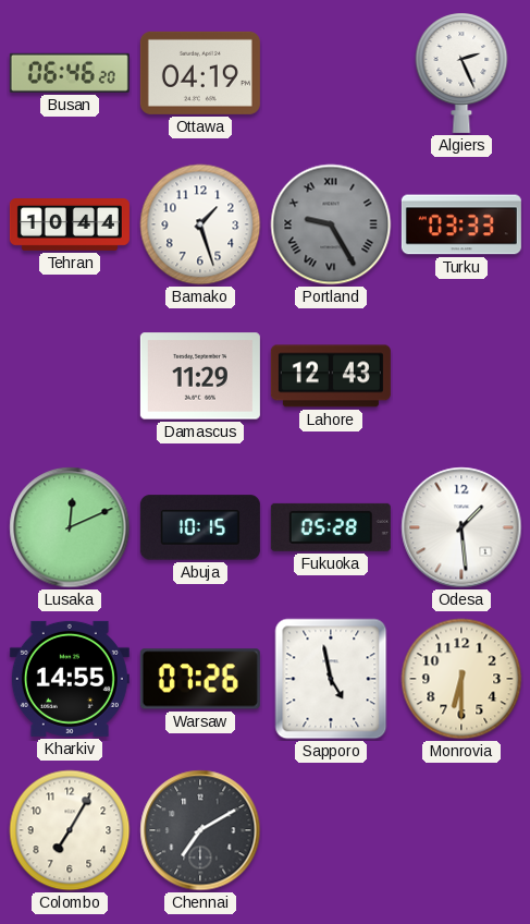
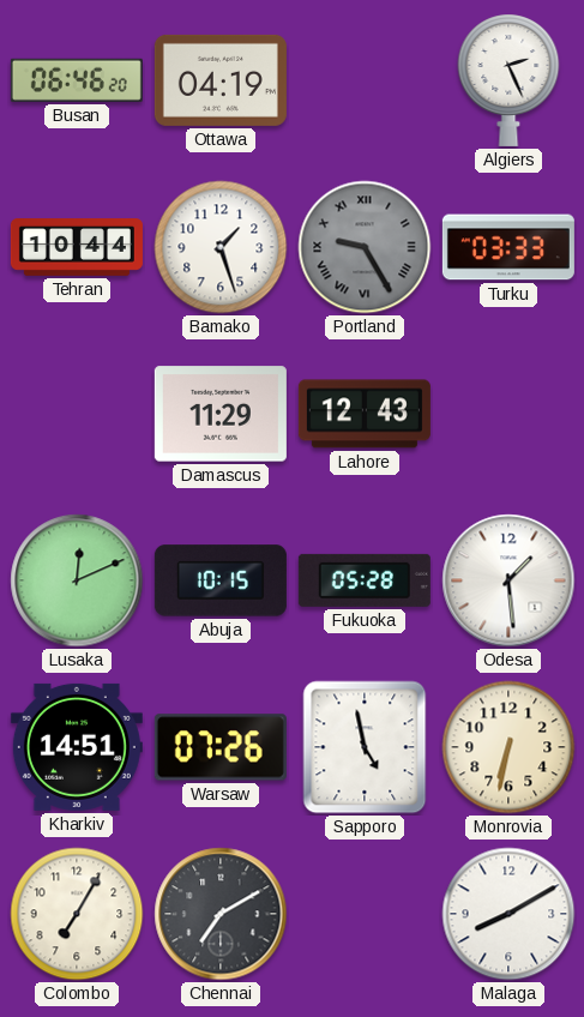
Kharkiv: 14:55 -> 14:51 (77, 747)
Monrovia: 6:30 -> 6:32 (508, 747)
Malaga: none -> 8:10 (508, 914)
